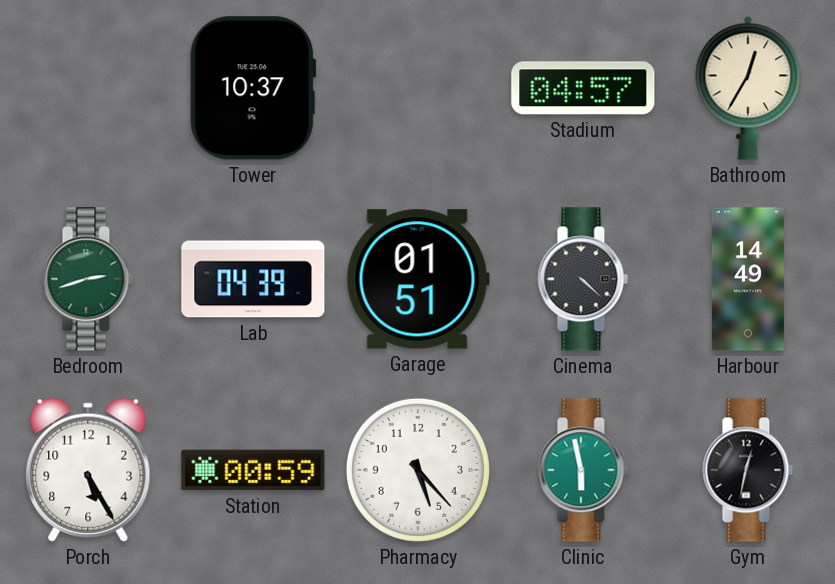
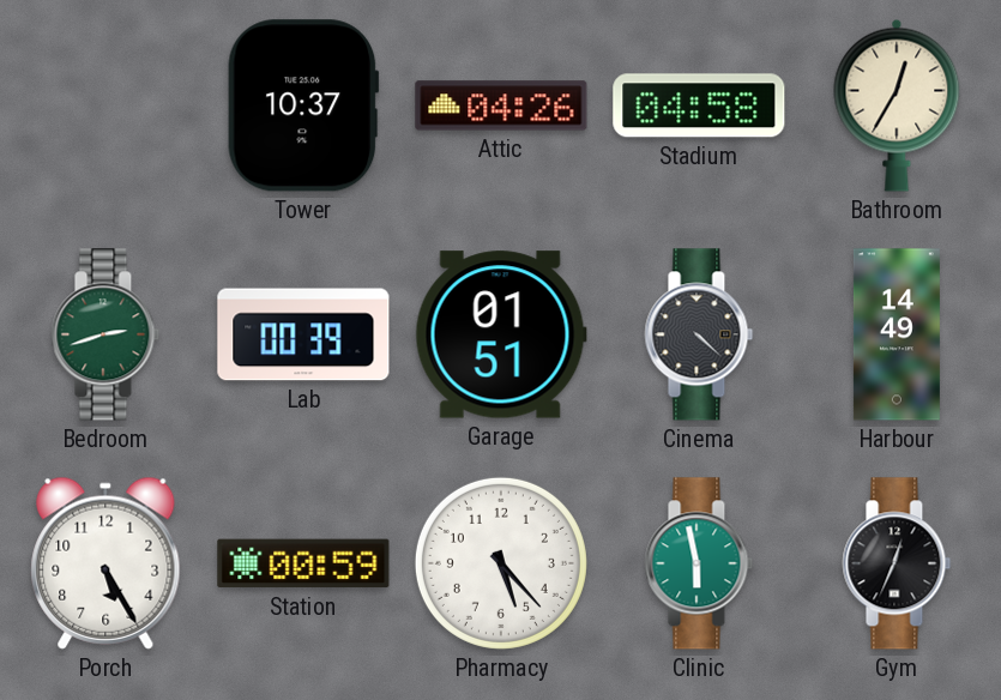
Attic: none -> 04:26 (501, 105)
Stadium: 04:57 -> 04:58 (699, 105)
Lab: 04:39 -> 00:39 (303, 334)
Gym: 12:32 -> 12:34 (897, 563)
